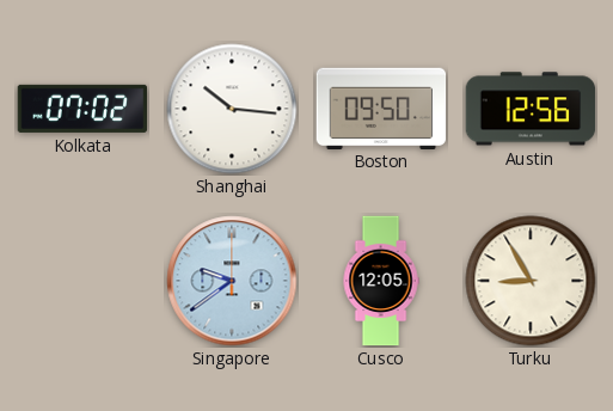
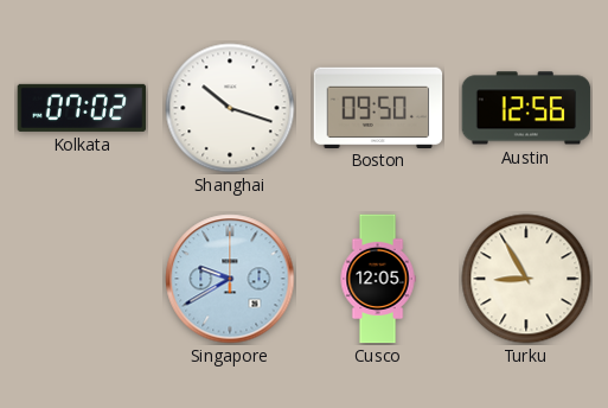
Shanghai: 10:16 -> 10:18 (230, 108)
Singapore: 9:39 -> 9:40 (230, 279)
